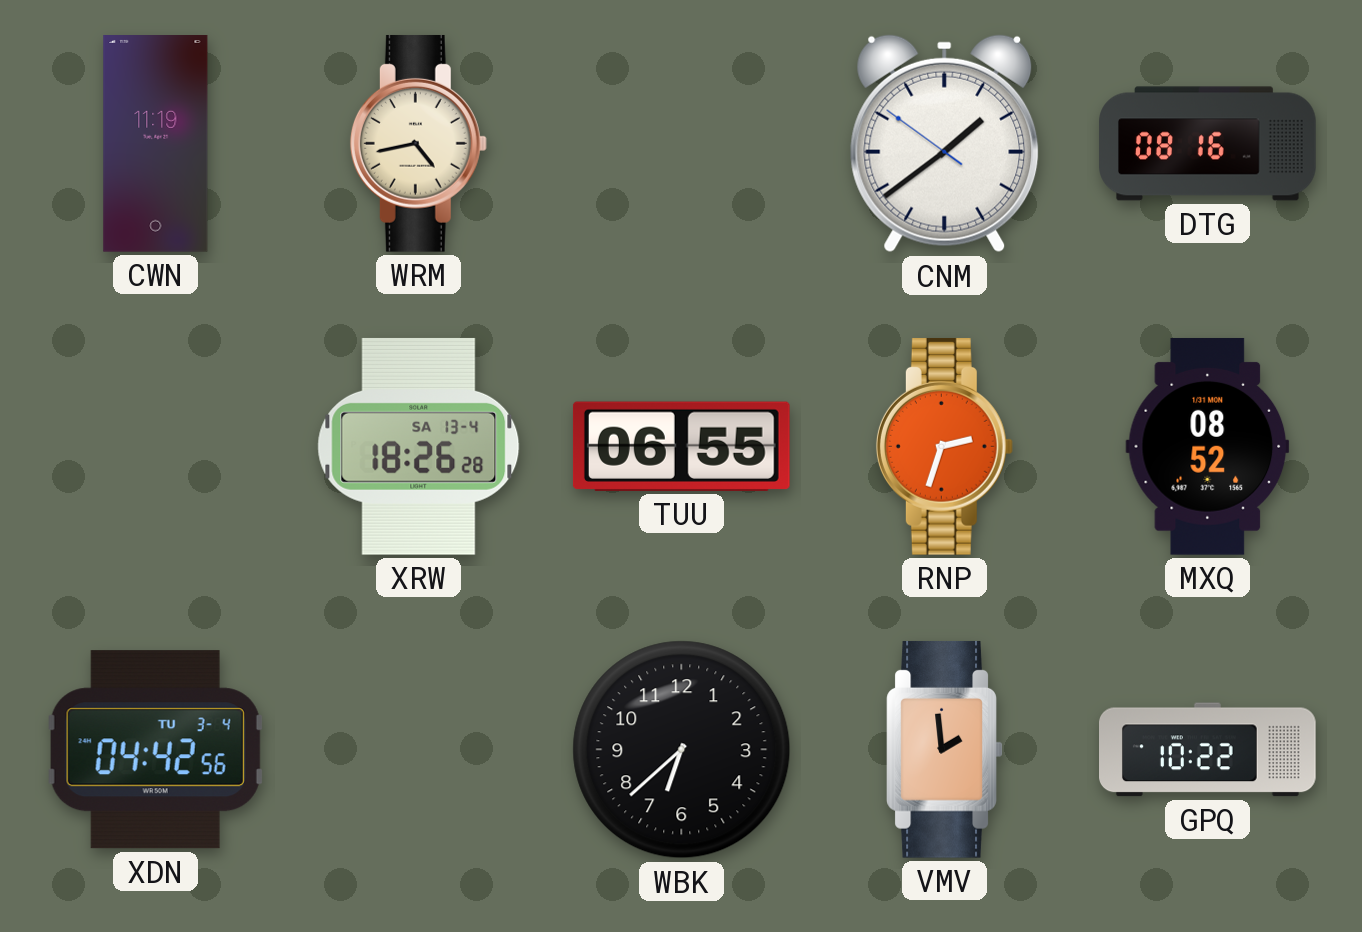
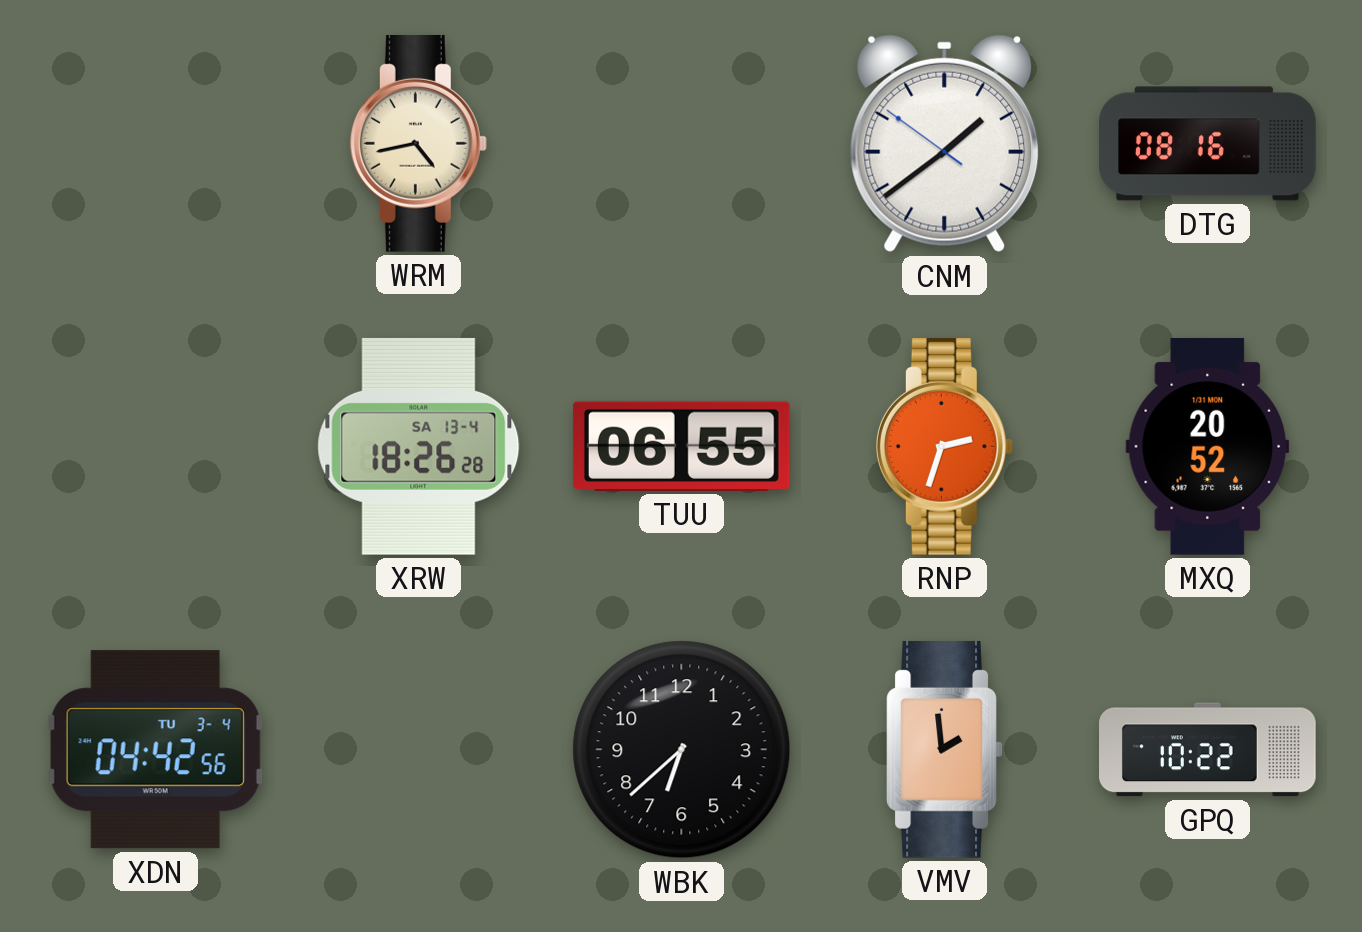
CWN: 11:19 -> none (156, 144)
MXQ: 08:52 -> 20:52 (1208, 446)
